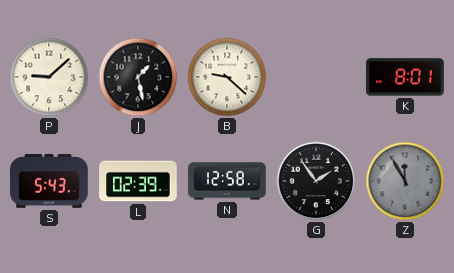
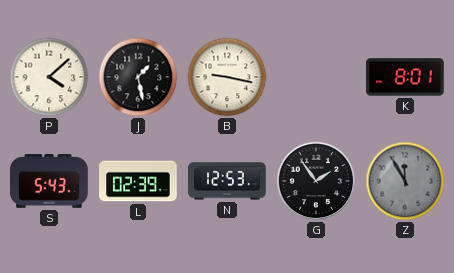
P: 9:08 -> 4:08 (49, 77)
B: 9:22 -> 9:17 (227, 77)
N: 12:58 -> 12:53 (227, 181)
